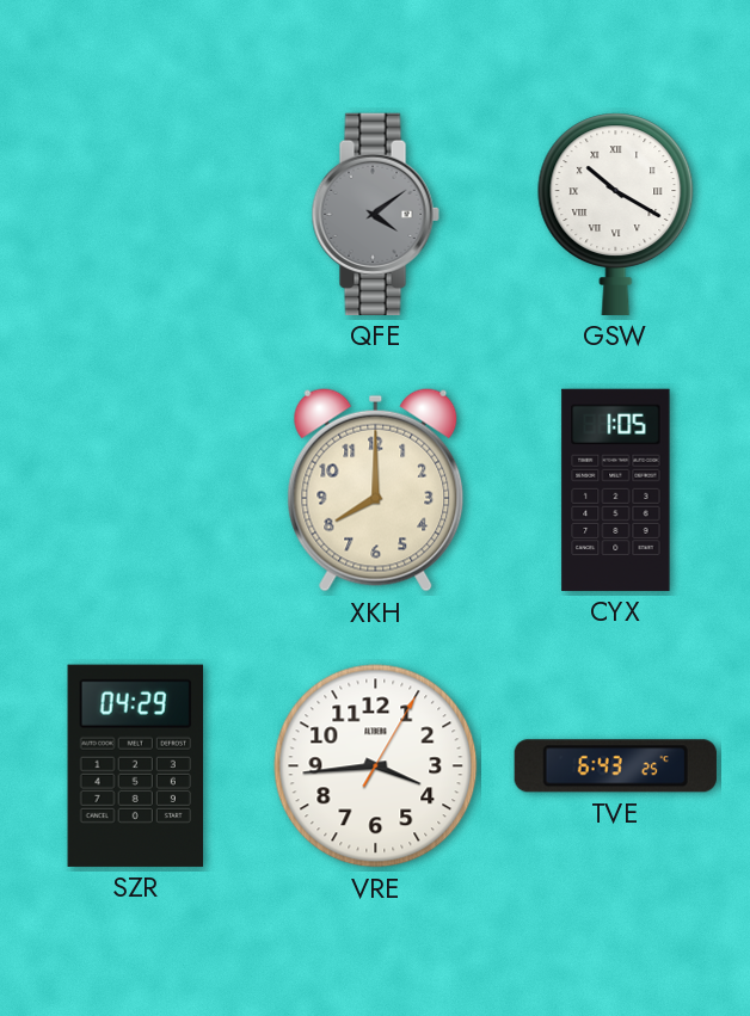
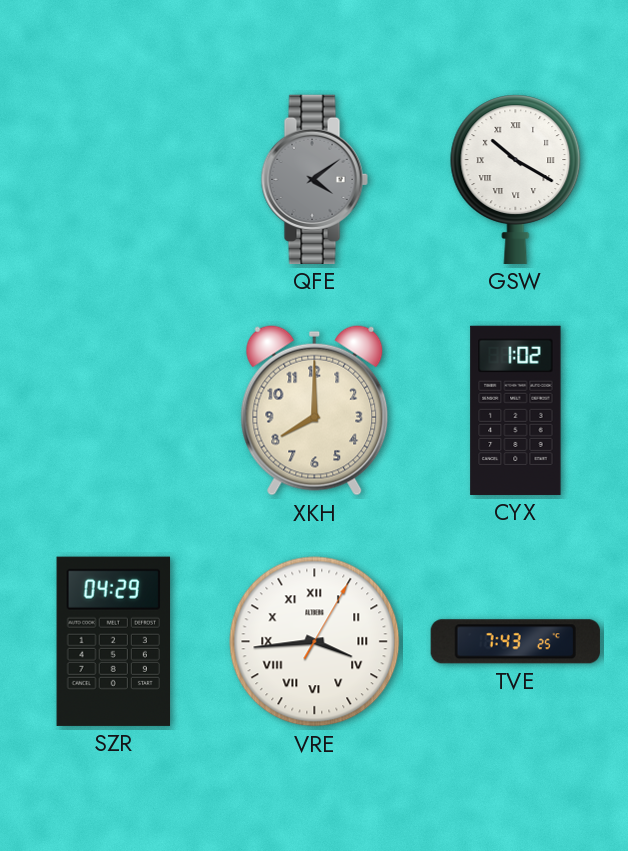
CYX: 1:05 -> 1:02 (516, 410)
VRE numerals: Arabic -> Roman (315, 642)
TVE: 6:43 -> 7:43 (515, 642)
